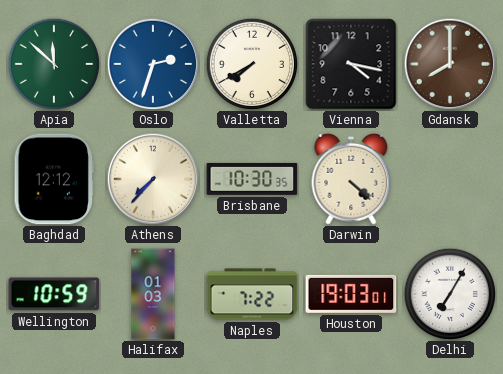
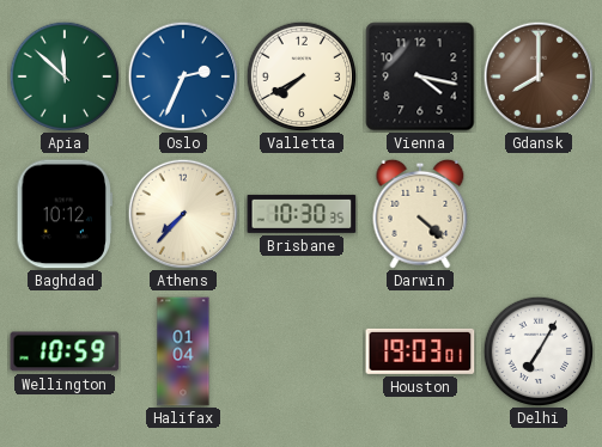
Oslo: 2:33 -> 2:34 (183, 76)
Baghdad: 12:12 -> 10:12 (65, 214)
Halifax: 01:03 -> 01:04 (183, 351)
Naples: 7:22 -> none (252, 294)
